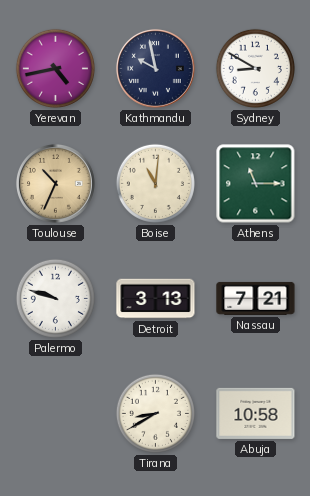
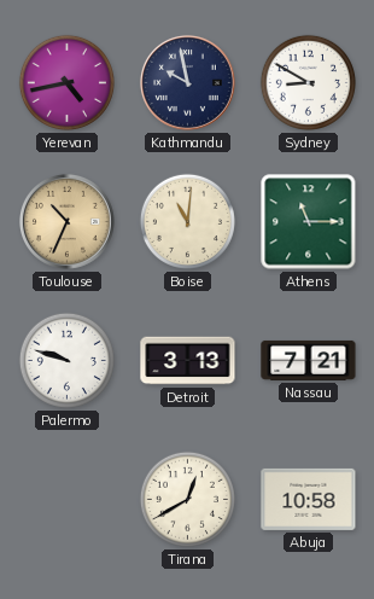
Tirana: 8:40 -> 12:40 (187, 499)
